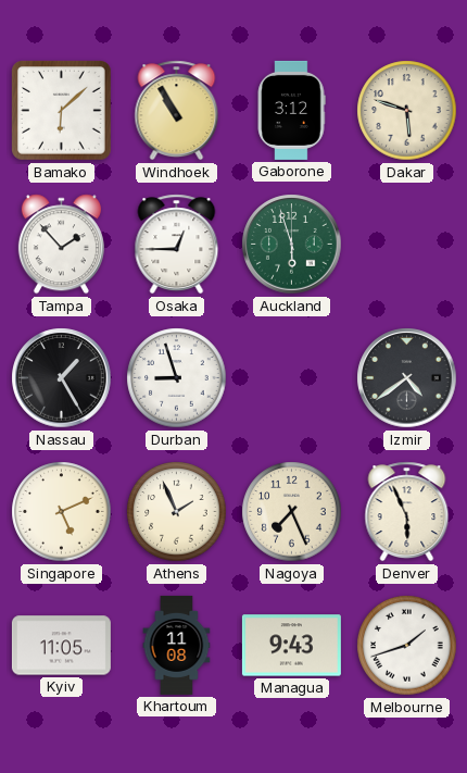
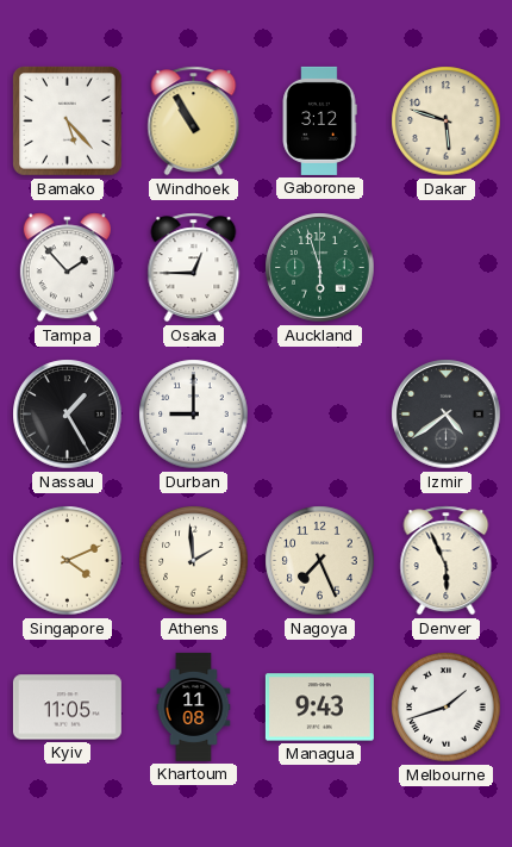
Bamako: 6:08 -> 5:23 (68, 122)
Durban: 8:57 -> 9:00 (194, 415)
Singapore: 5:11 -> 4:11 (68, 561)
Athens: 1:56 -> 1:59 (194, 561)
